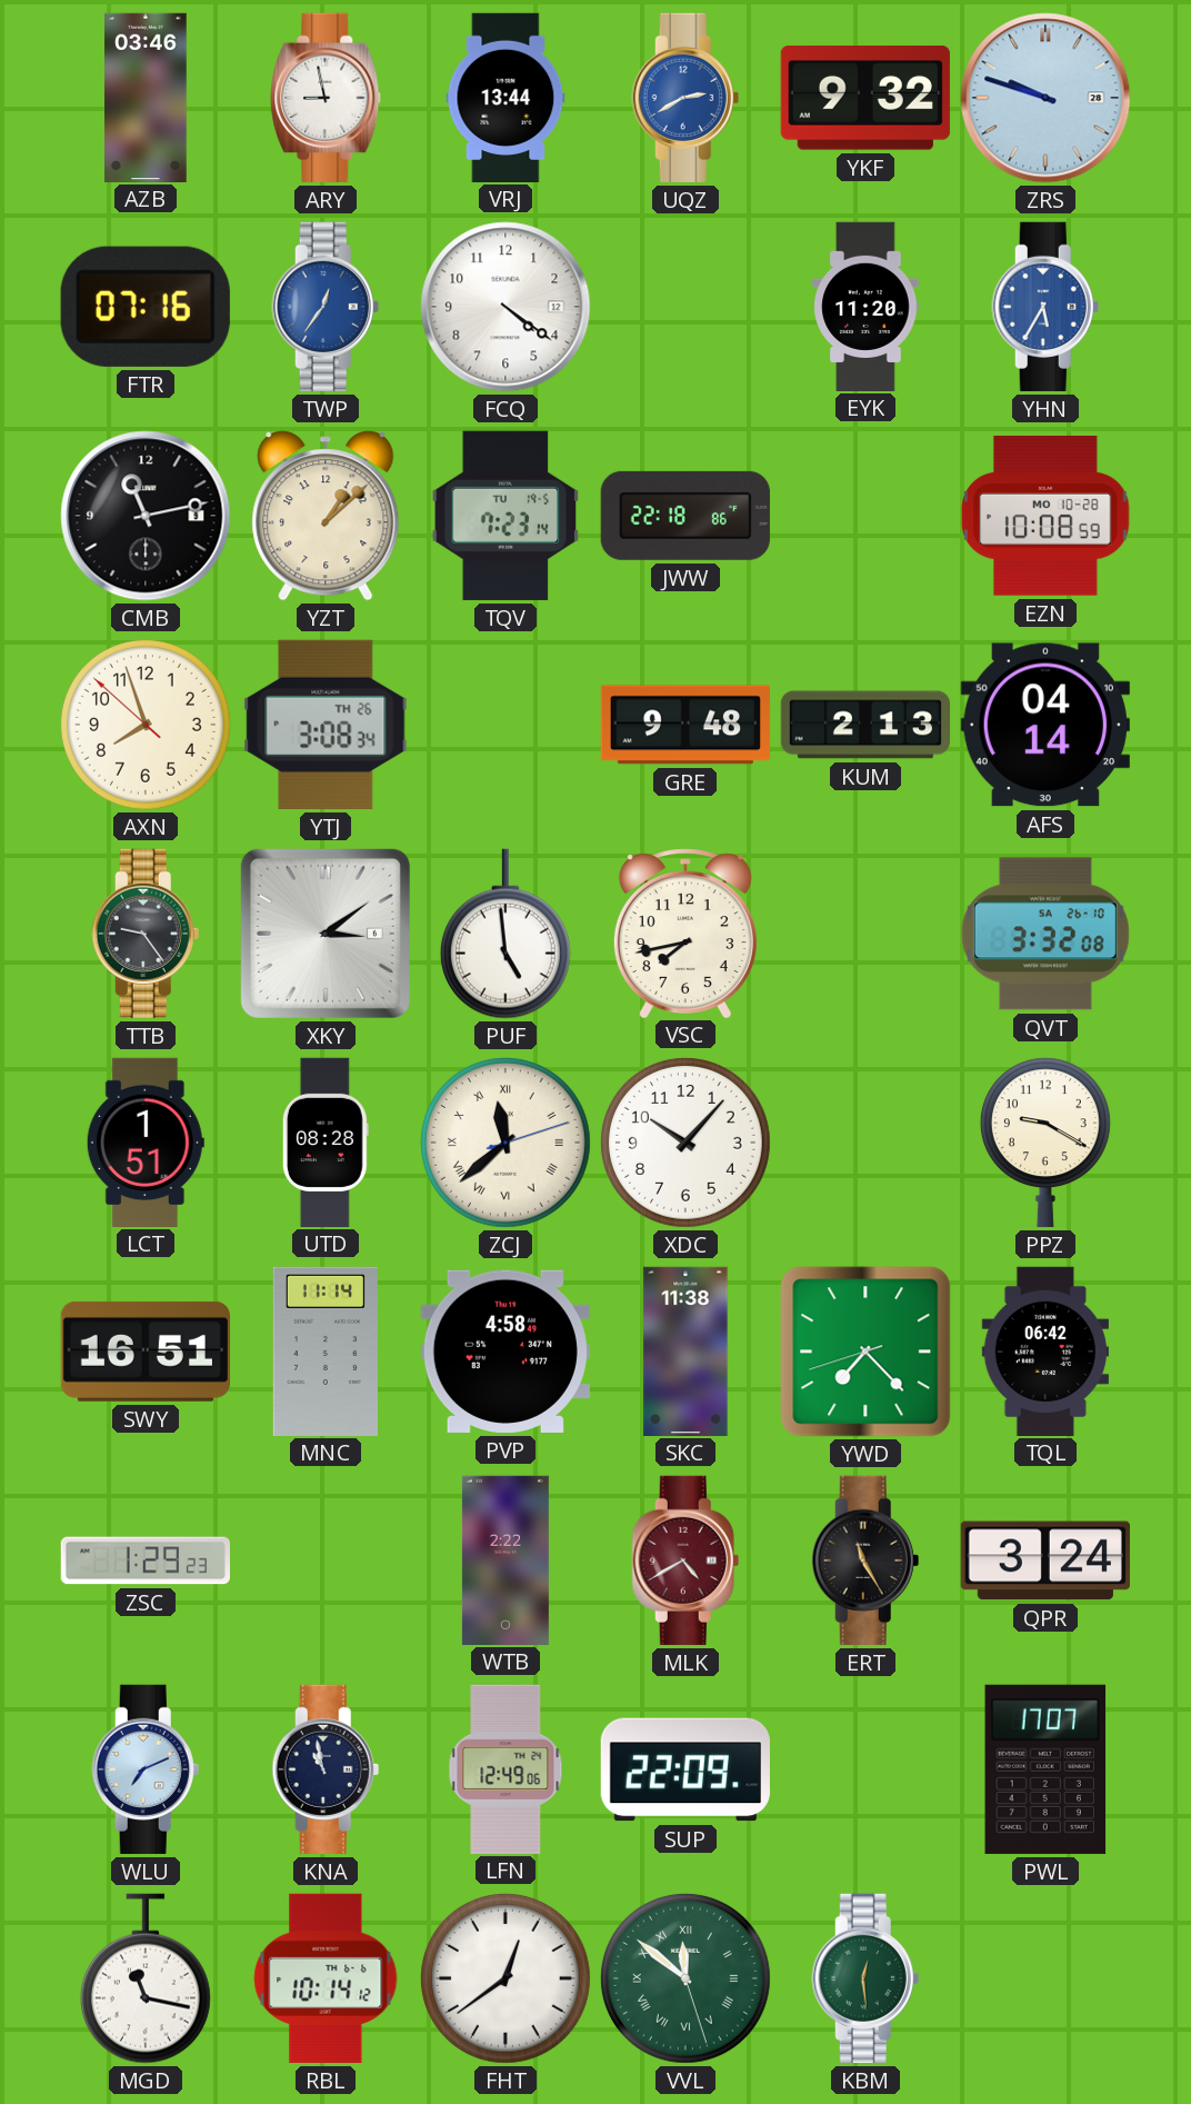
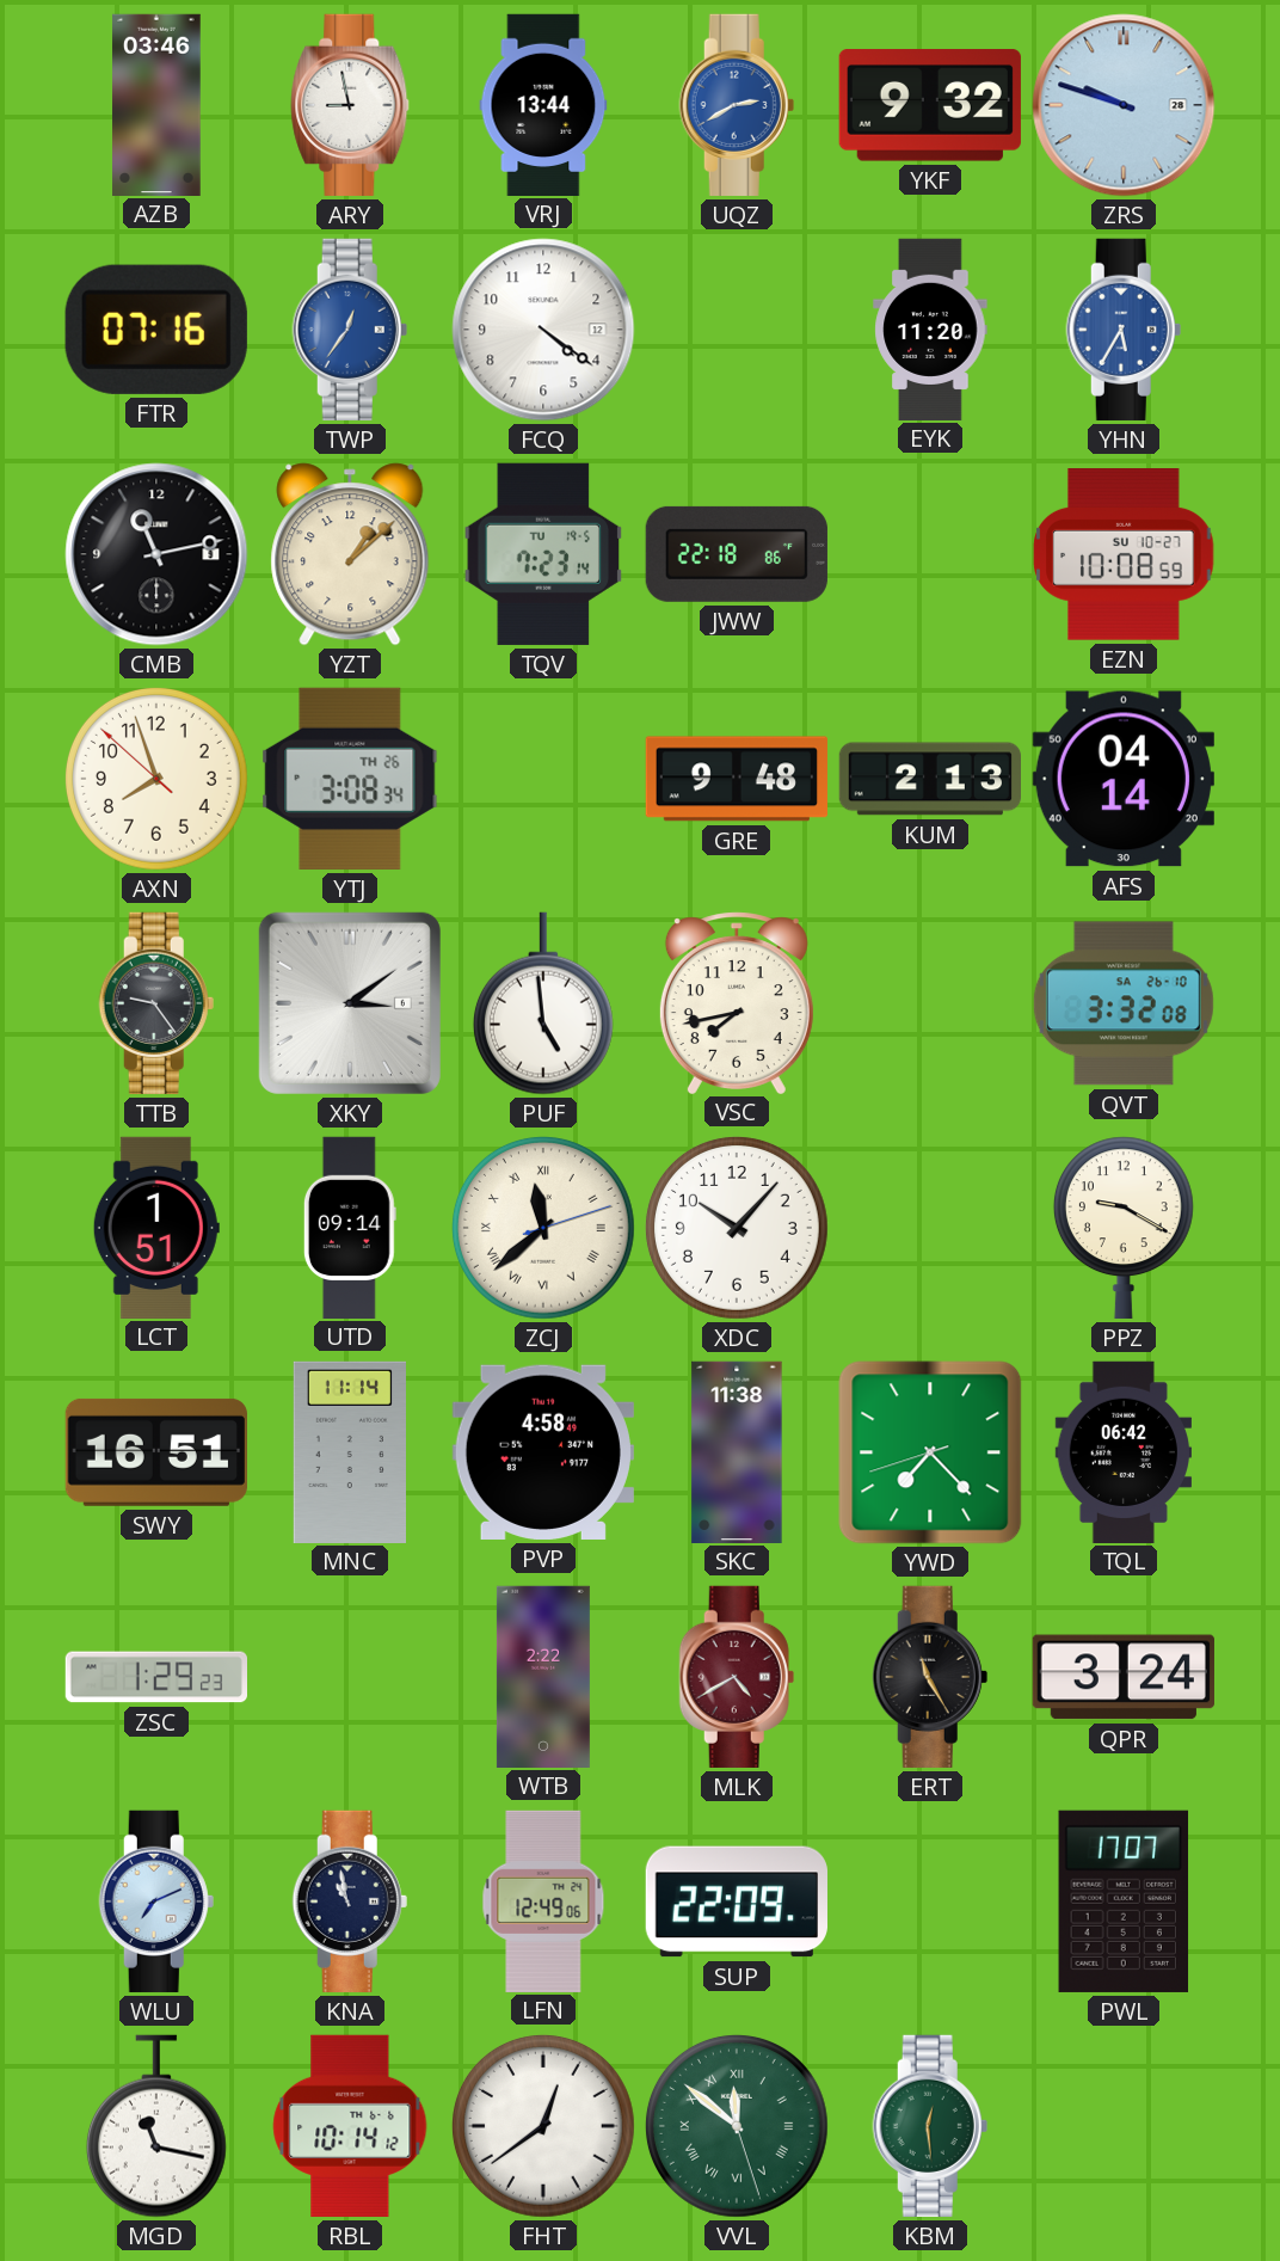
EZN date: MO 10-28 -> SU 10-27 (1124, 555)
UTD: 08:28 -> 09:14 (350, 1227)
